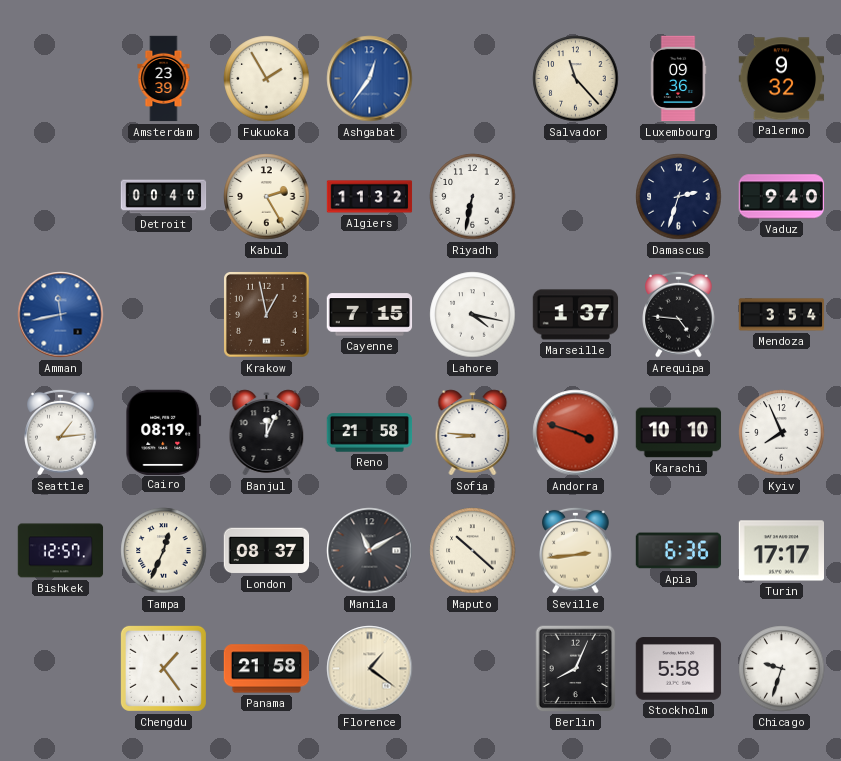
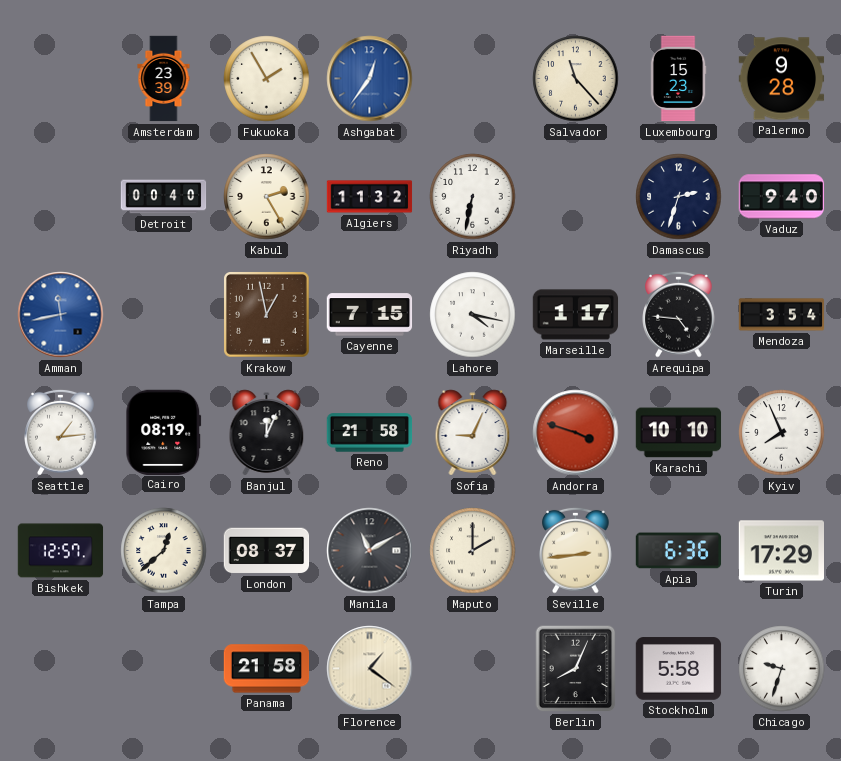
Luxembourg: 09:36 -> 15:23 (678, 79)
Palermo: 9:32 -> 9:28 (782, 79)
Marseille: 1:37 -> 1:17 (576, 315)
Sofia: 8:46 -> 9:04 (473, 433)
Tampa: 12:34 -> 12:38 (164, 551)
Maputo: 10:22 -> 2:00 (473, 551)
Turin: 17:17 -> 17:29 (782, 551)
Chengdu: 1:24 -> none (163, 668)
